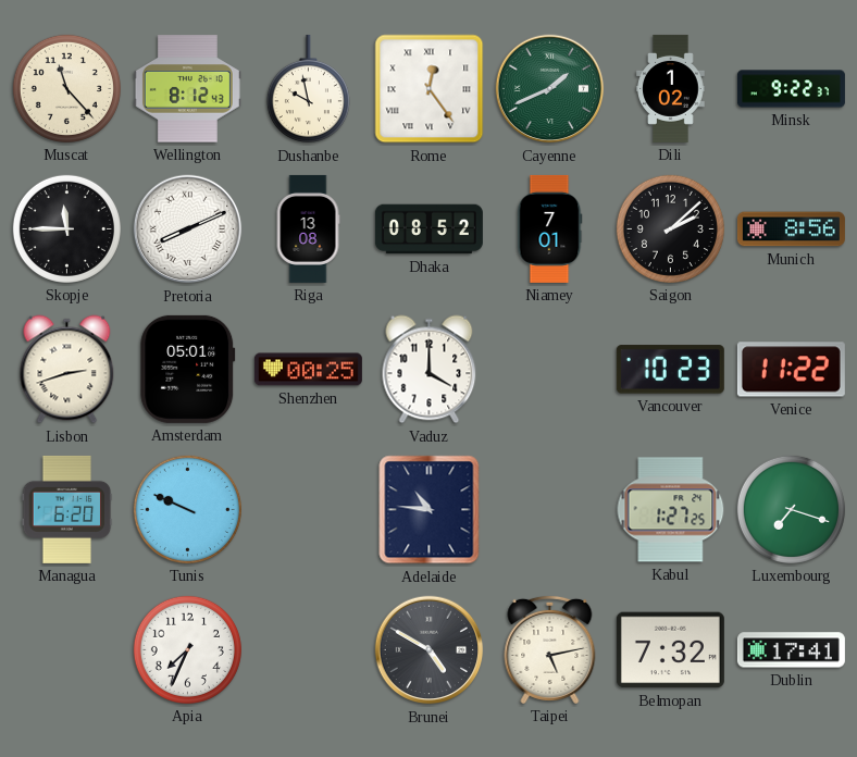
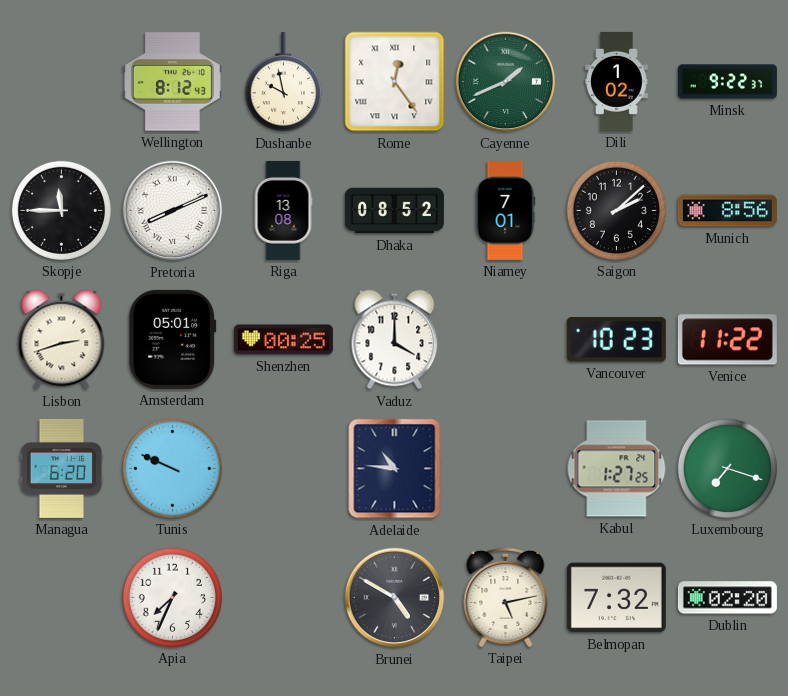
Muscat: 11:23 -> none (66, 88)
Dublin: 17:41 -> 02:20 (727, 598)
